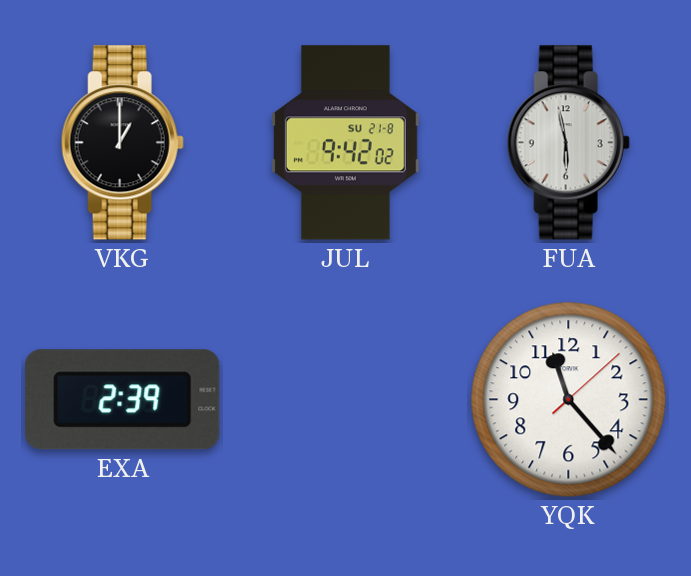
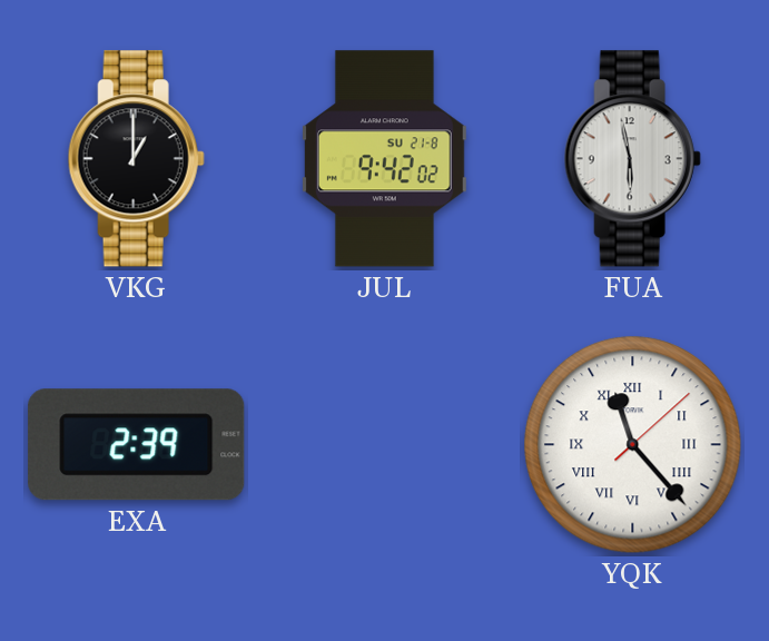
YQK numerals: Arabic -> Roman (633, 445)
